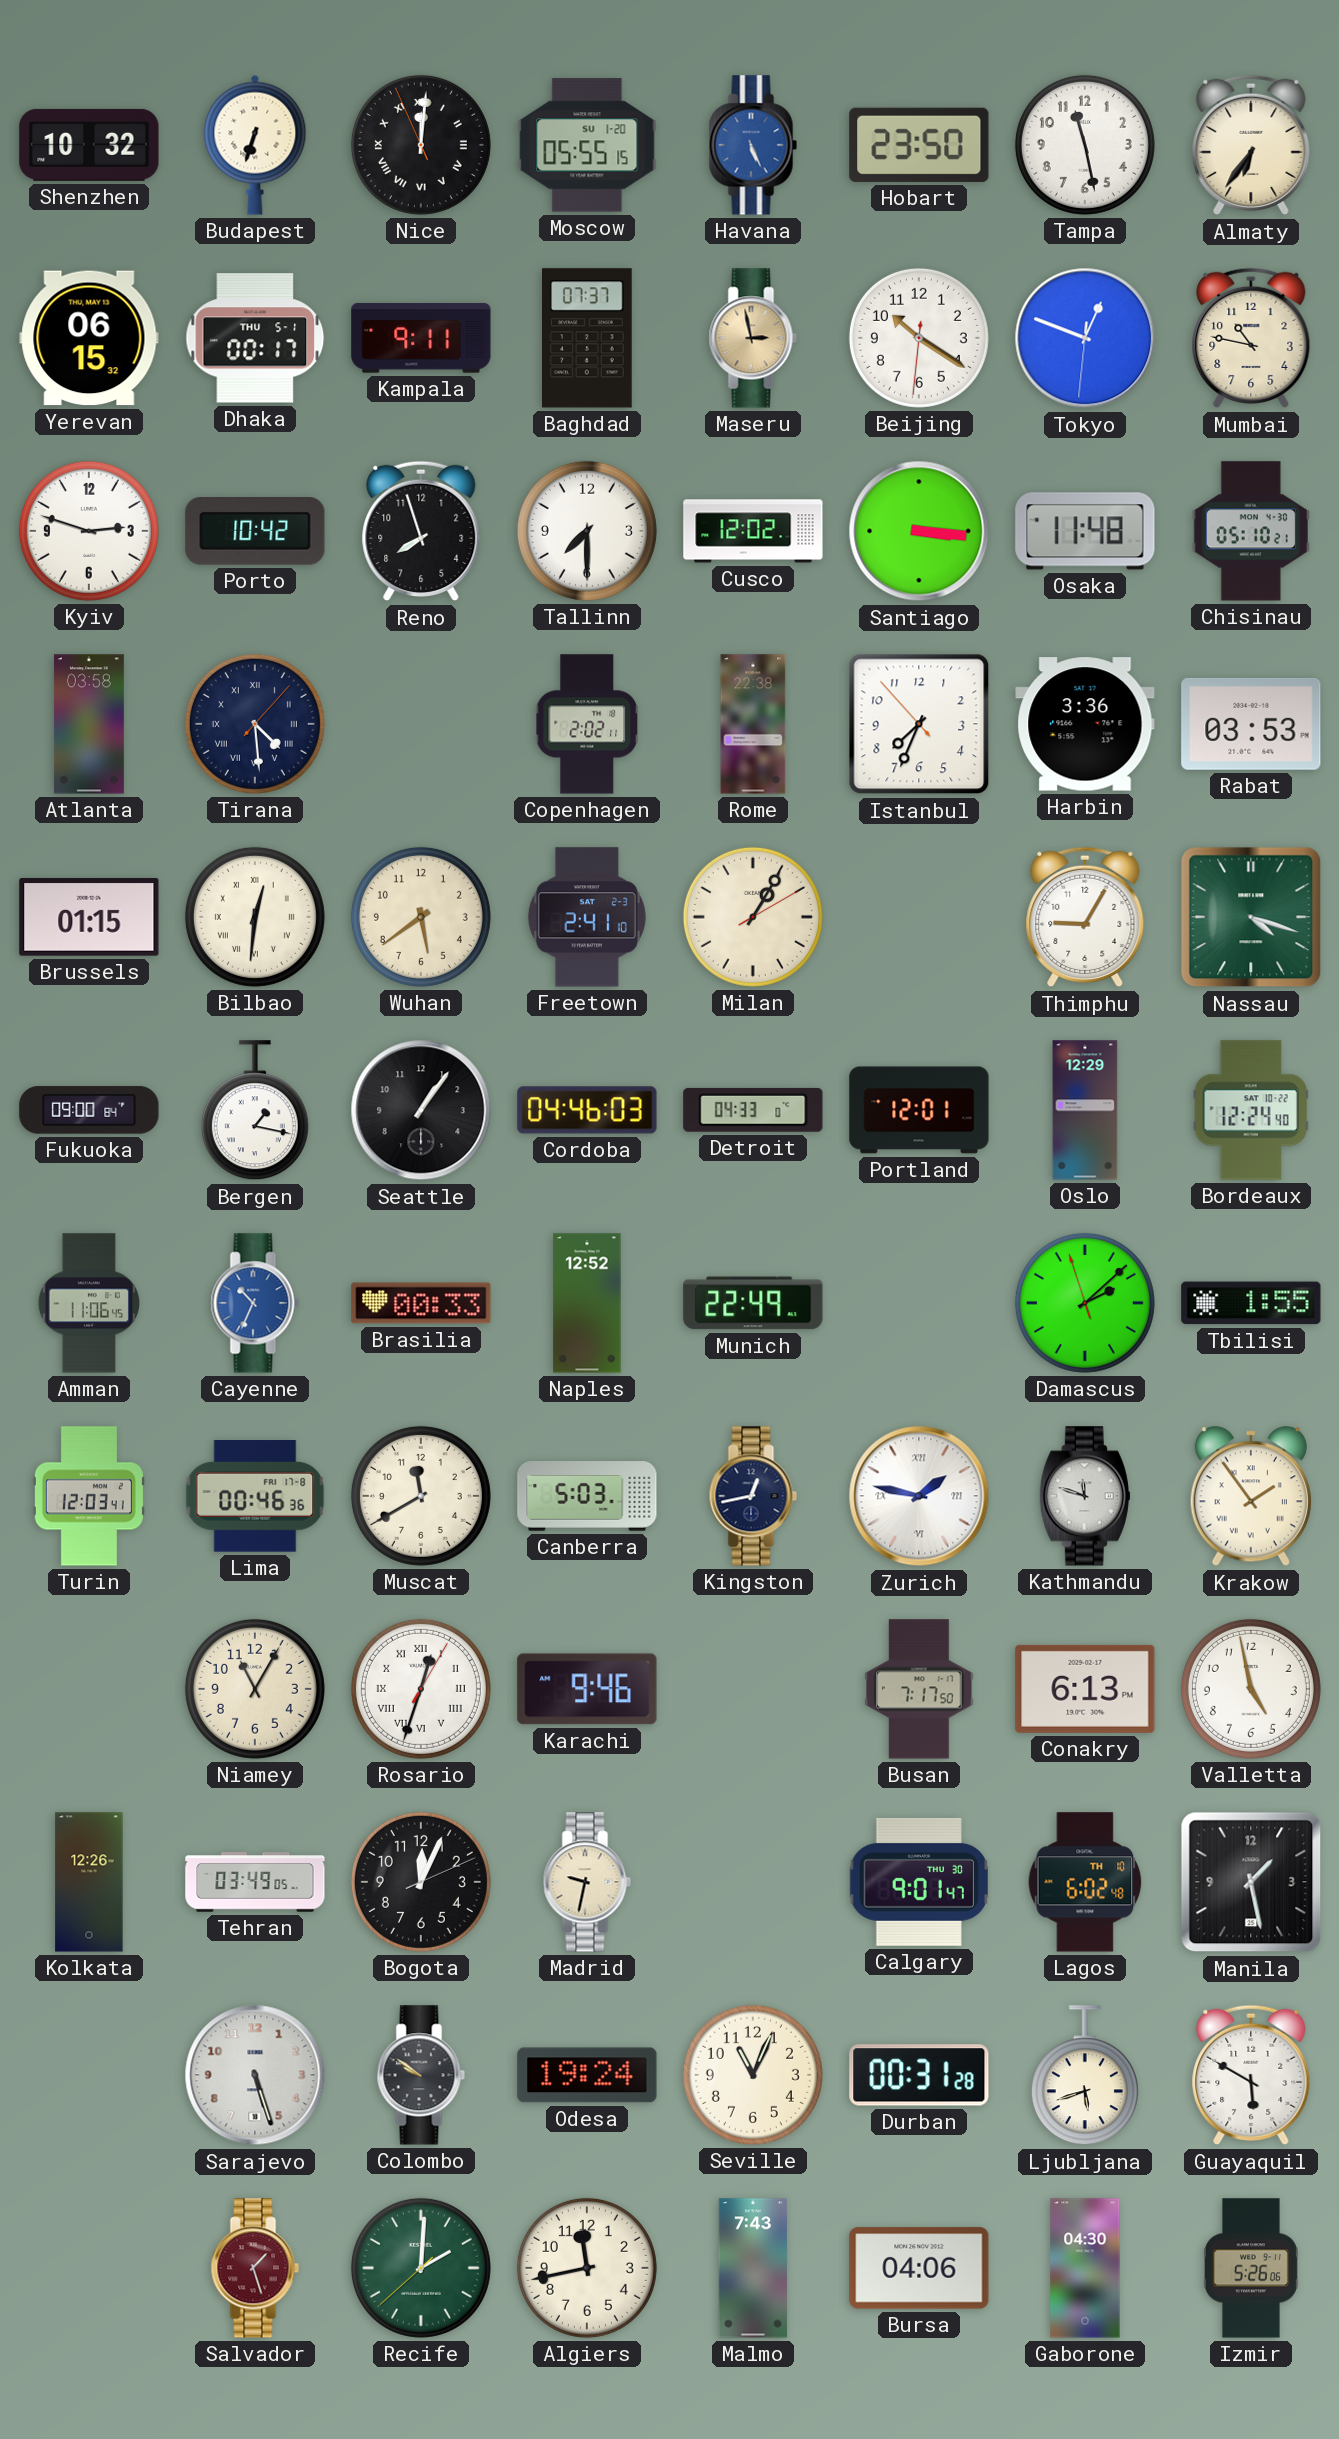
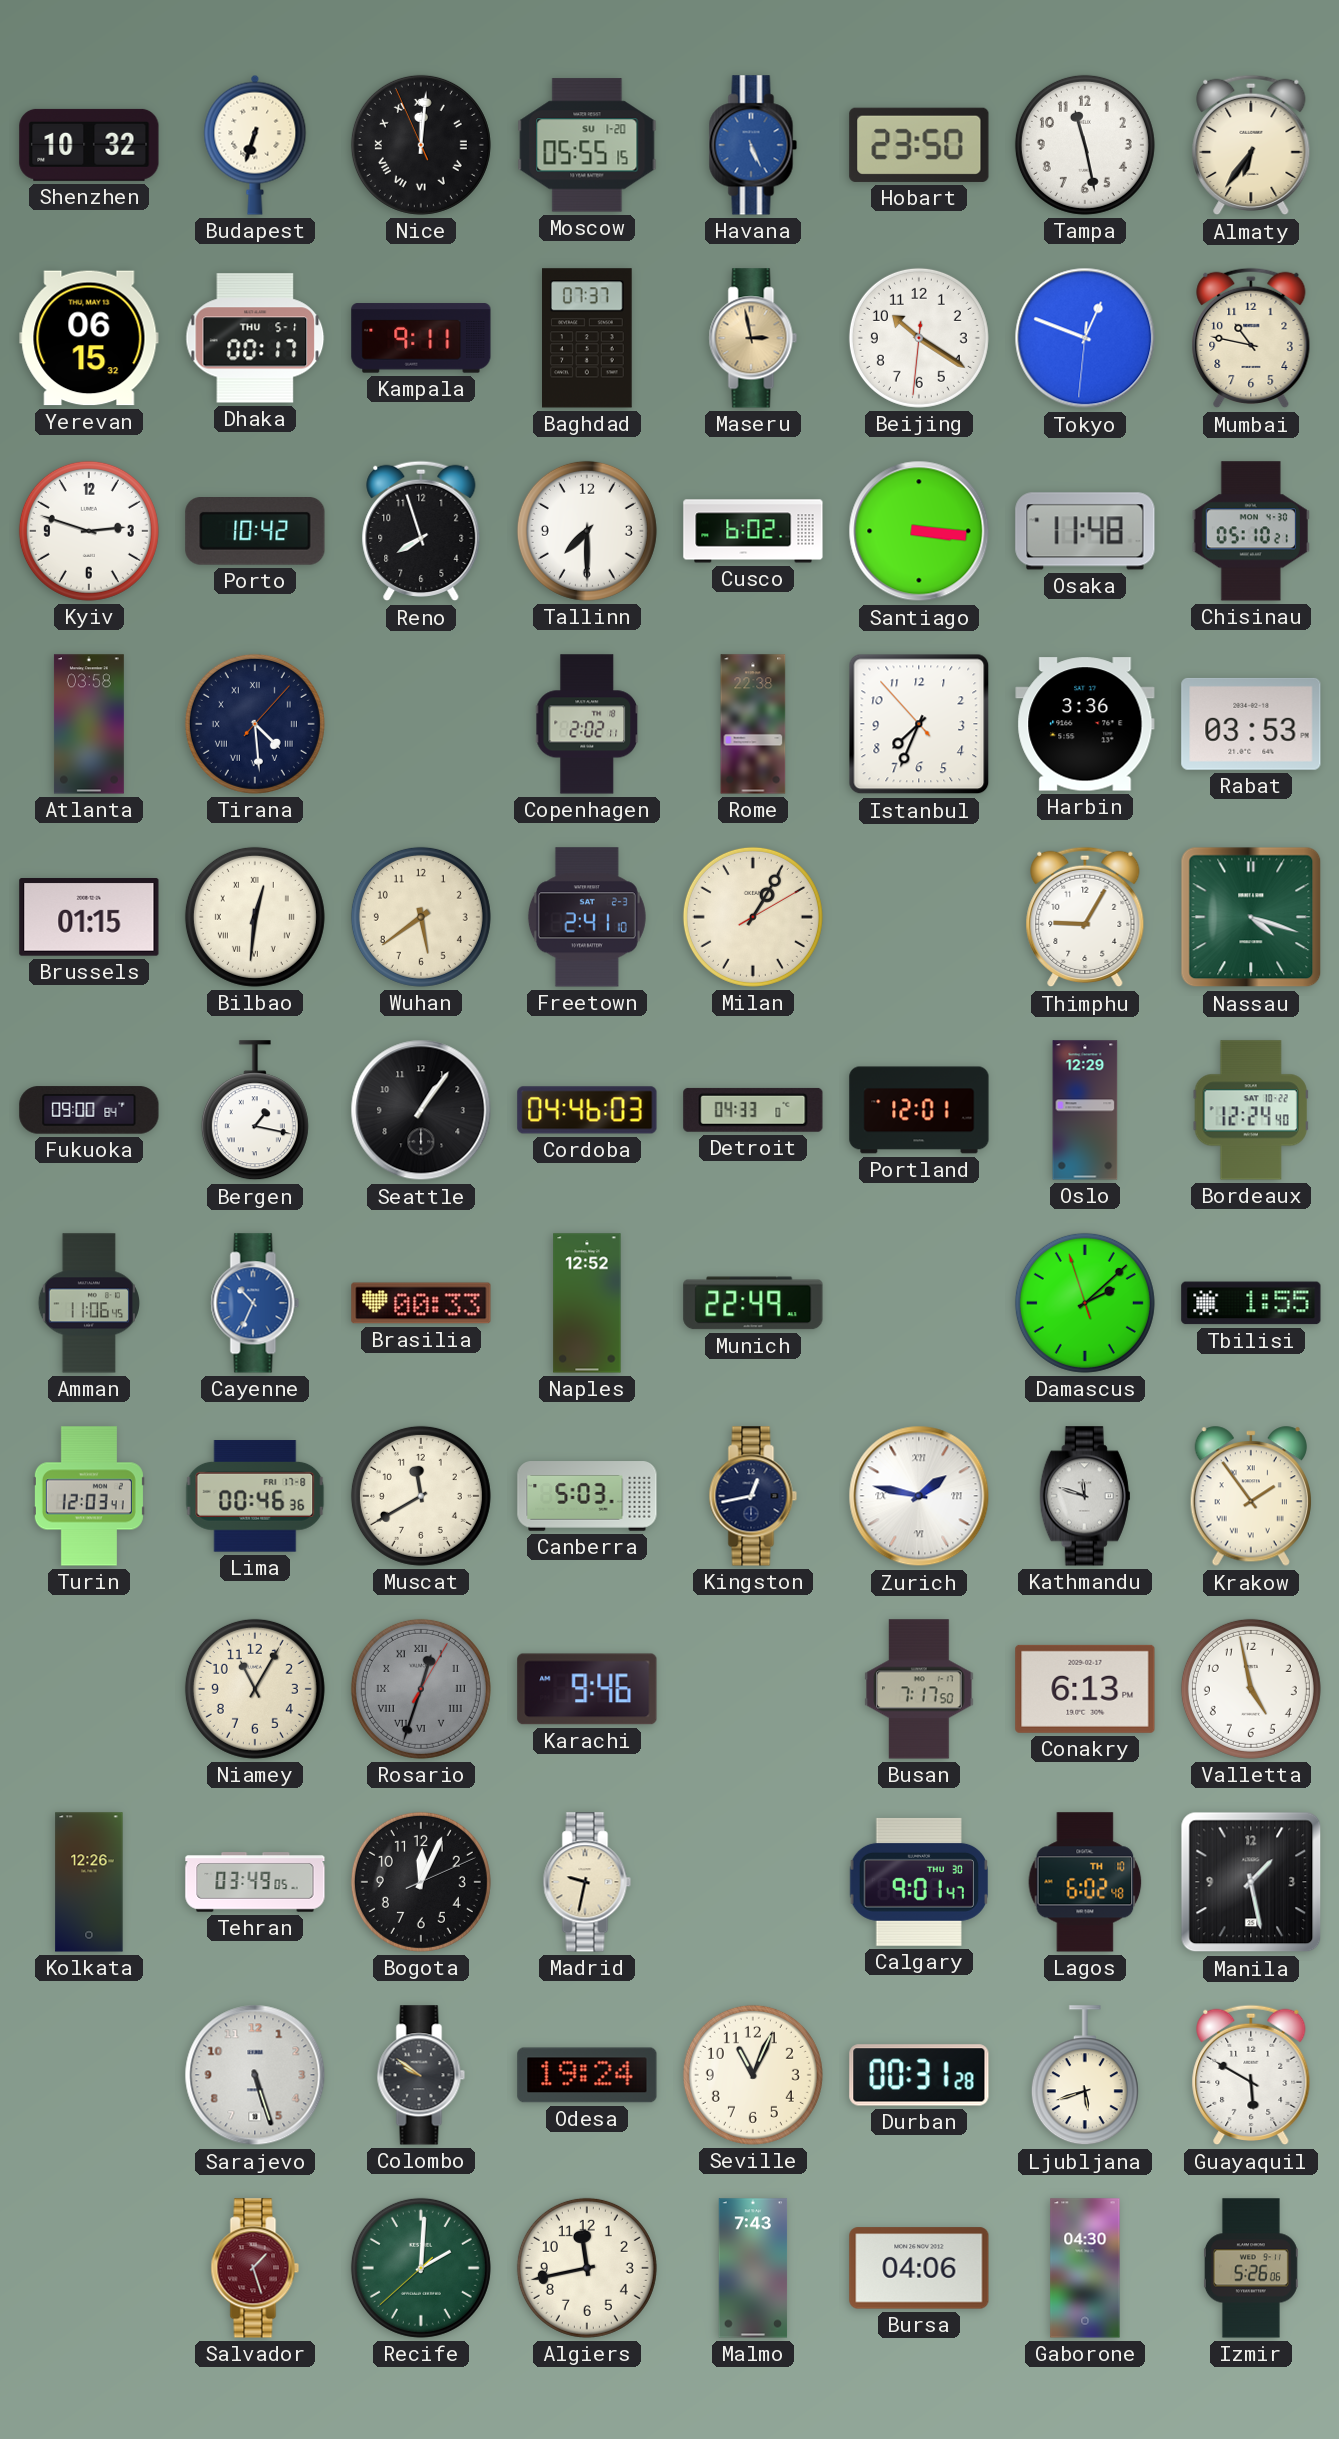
Cusco: 12:02 -> 6:02 (753, 531)
Rosario dial: white -> grey (421, 1689)
